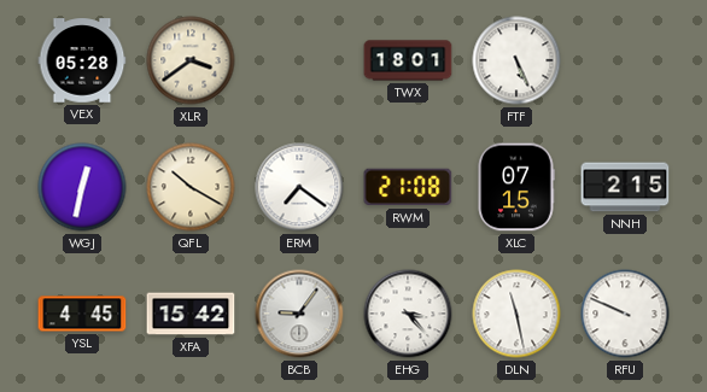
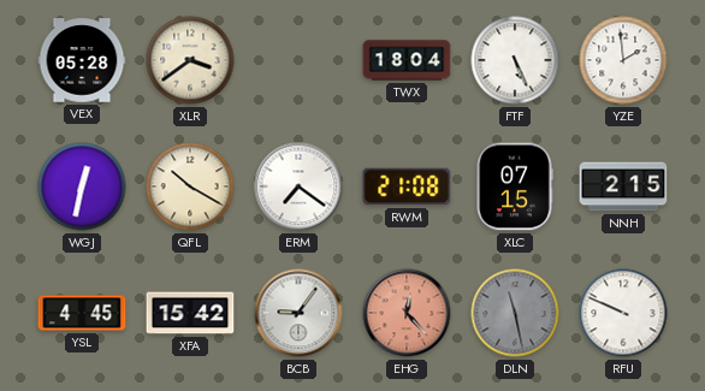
TWX: 18:01 -> 18:04 (407, 60)
YZE: none -> 1:59 (623, 60)
EHG: 3:23 -> 12:23 (407, 313)
EHG dial: white -> salmon (407, 313)
DLN dial: white -> grey (515, 313)
